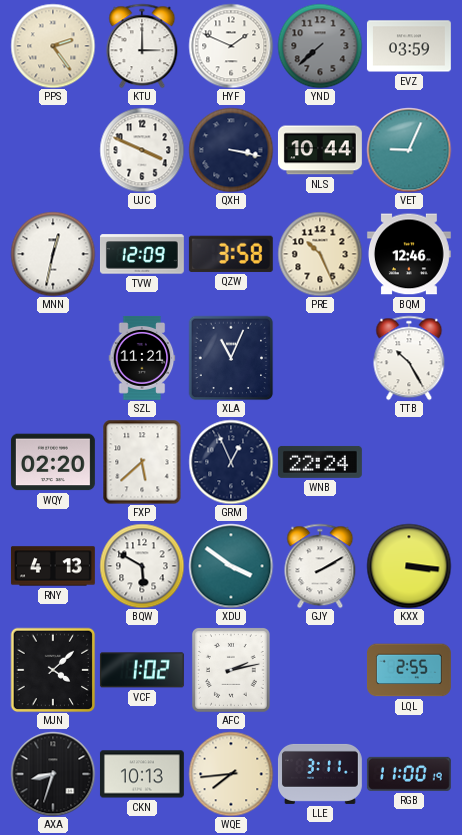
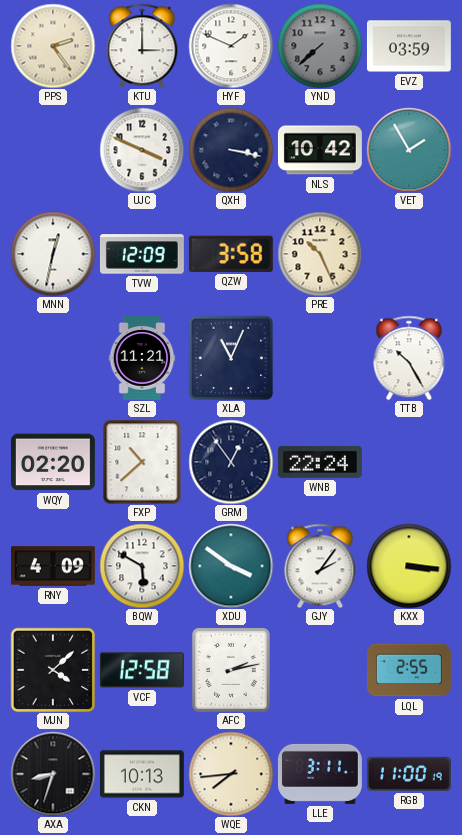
NLS: 10:44 -> 10:42 (320, 150)
VET: 9:04 -> 1:55 (409, 150)
BQM: 12:46 -> none (409, 254)
FXP: 5:38 -> 10:38 (142, 462)
GRM: 12:56 -> 12:54 (231, 462)
RNY: 4:13 -> 4:09 (53, 566)
GJY: 2:10 -> 2:06 (320, 566)
VCF: 1:02 -> 12:58 (142, 670)
